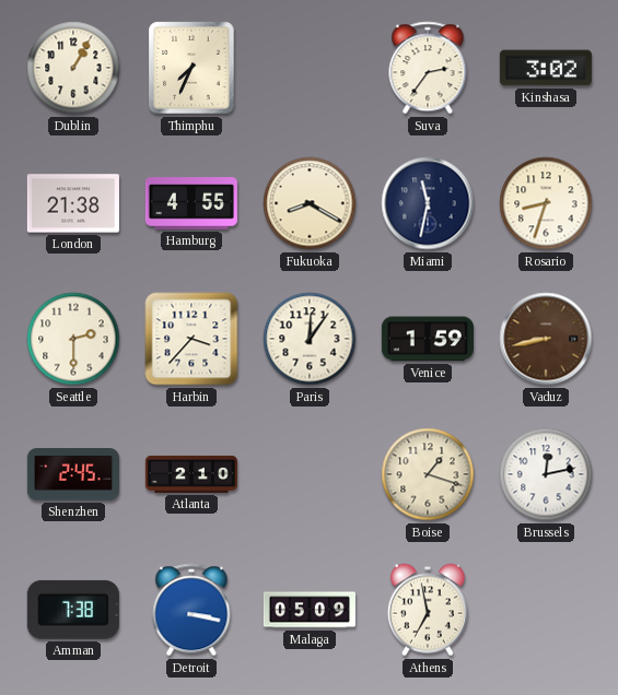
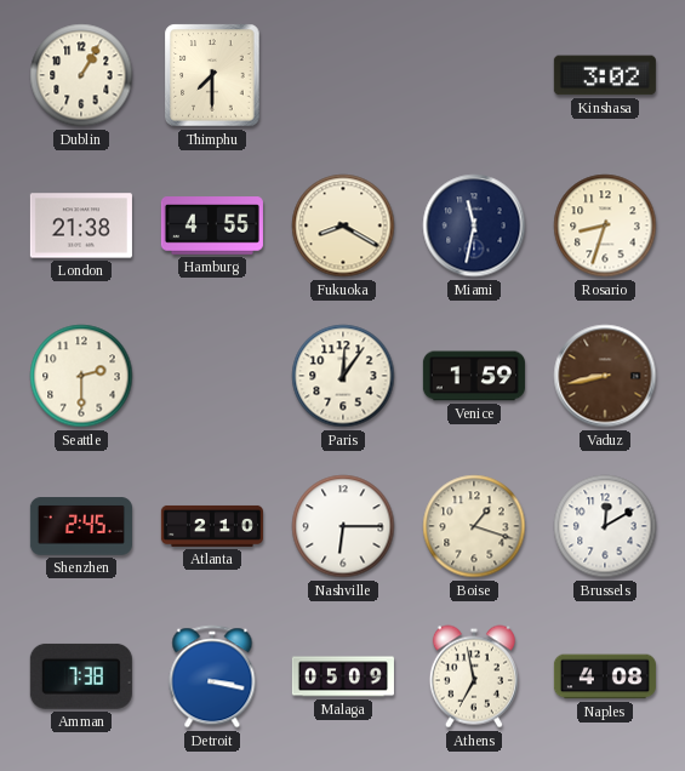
Thimphu: 7:34 -> 7:30 (212, 75)
Suva: 2:36 -> none (428, 68)
Harbin: 3:37 -> none (191, 339)
Nashville: none -> 6:15 (343, 526)
Brussels: 12:13 -> 12:10 (605, 526)
Naples: none -> 4:08 (605, 676)
